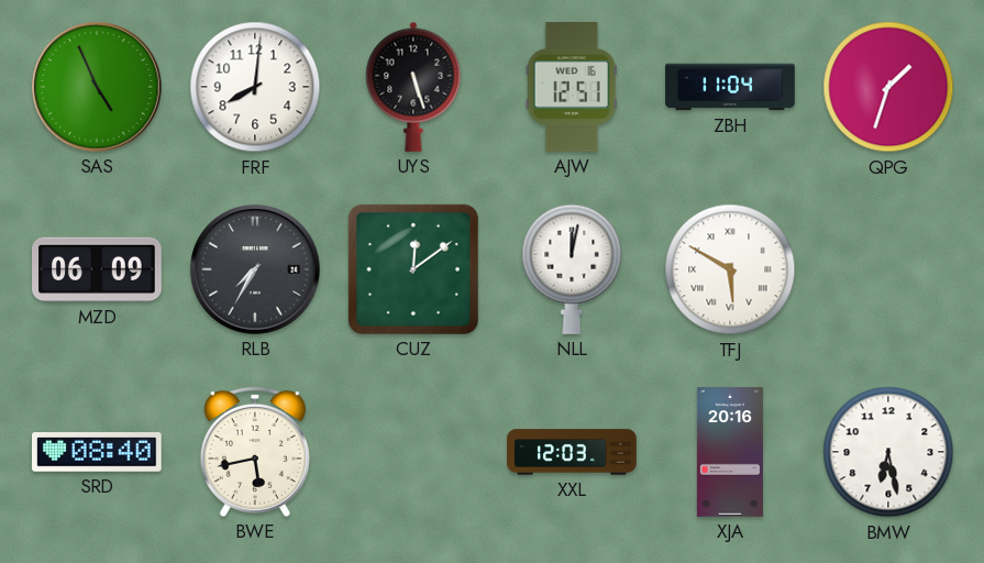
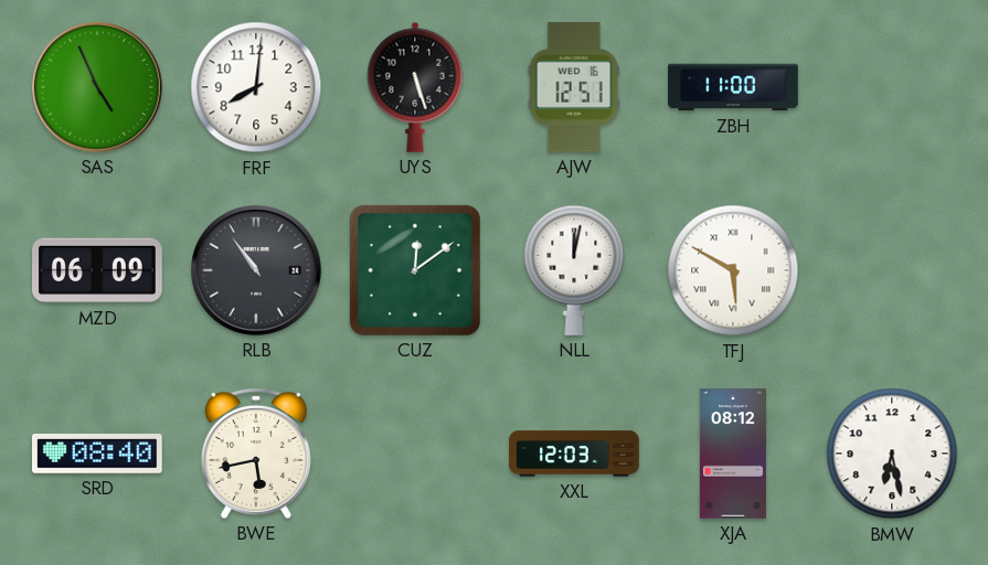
ZBH: 11:04 -> 11:00 (733, 87)
QPG: 1:33 -> none (888, 87)
RLB: 7:35 -> 10:54 (257, 271)
XJA: 20:16 -> 08:12 (733, 454)
